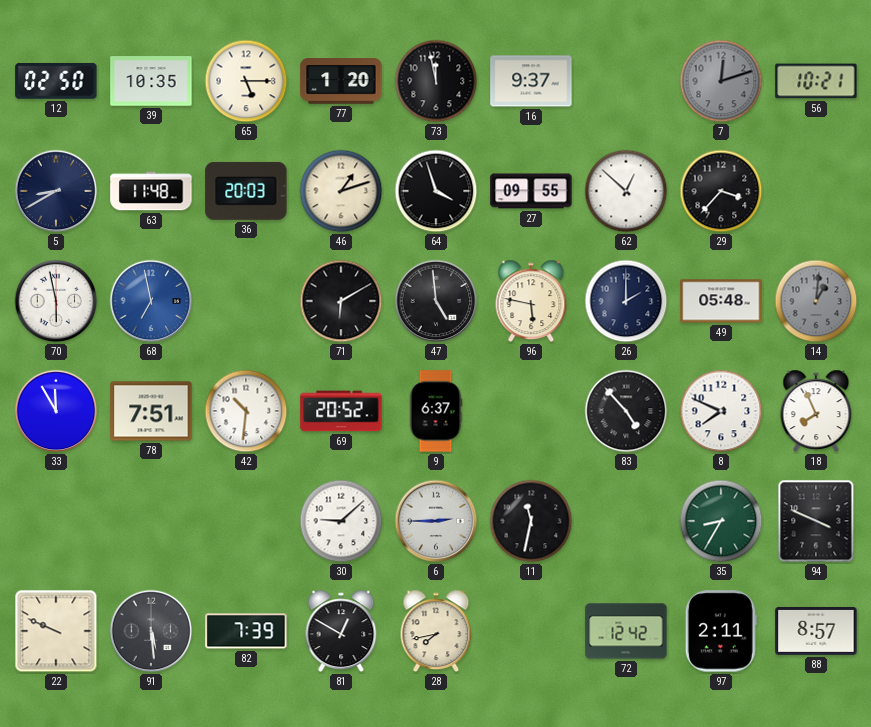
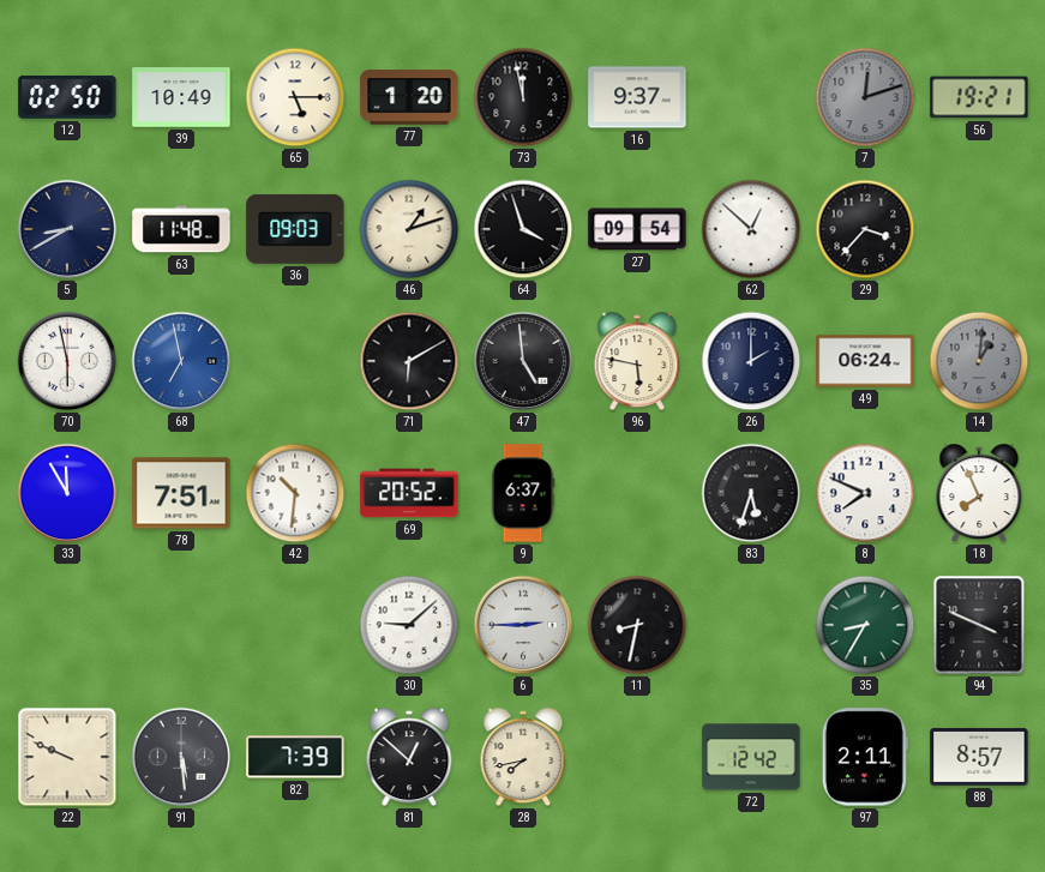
39: 10:35 -> 10:49 (181, 97)
56: 10:21 -> 19:21 (979, 97)
36: 20:03 -> 09:03 (295, 229)
27: 09:55 -> 09:54 (637, 229)
49: 05:48 -> 06:24 (865, 361)
83: 4:53 -> 5:33 (751, 493)
11: 11:32 -> 8:32 (637, 625)
81: 12:50 -> 12:52 (409, 757)
